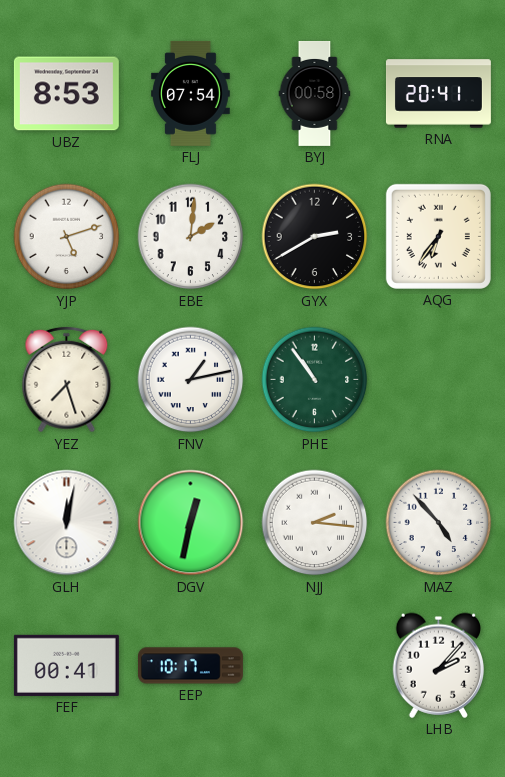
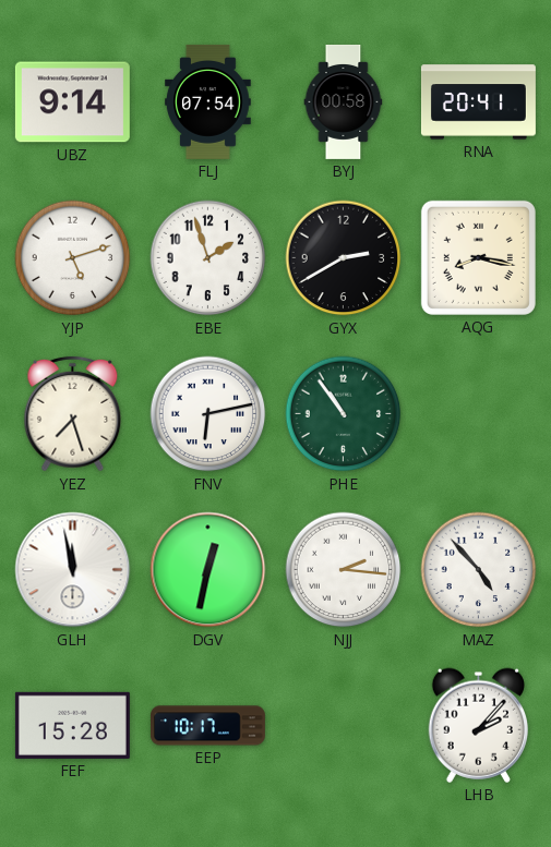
UBZ: 8:53 -> 9:14 (72, 102)
EBE: 2:01 -> 1:57 (208, 258)
AQG: 6:36 -> 8:17 (478, 257)
FNV: 1:13 -> 6:13 (208, 414)
GLH: 12:02 -> 11:58 (73, 570)
FEF: 00:41 -> 15:28 (72, 725)
